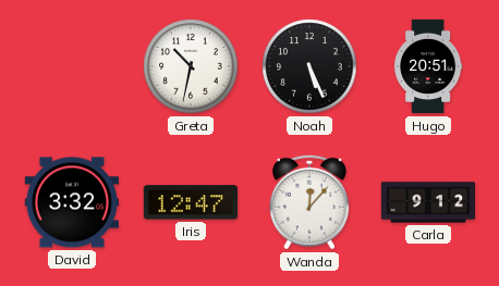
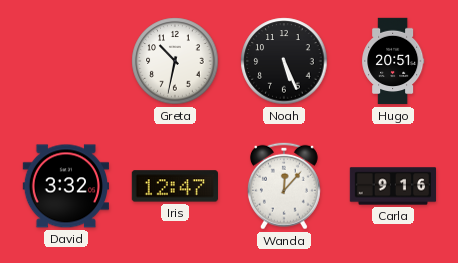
Carla: 9:12 -> 9:16 (393, 186)
